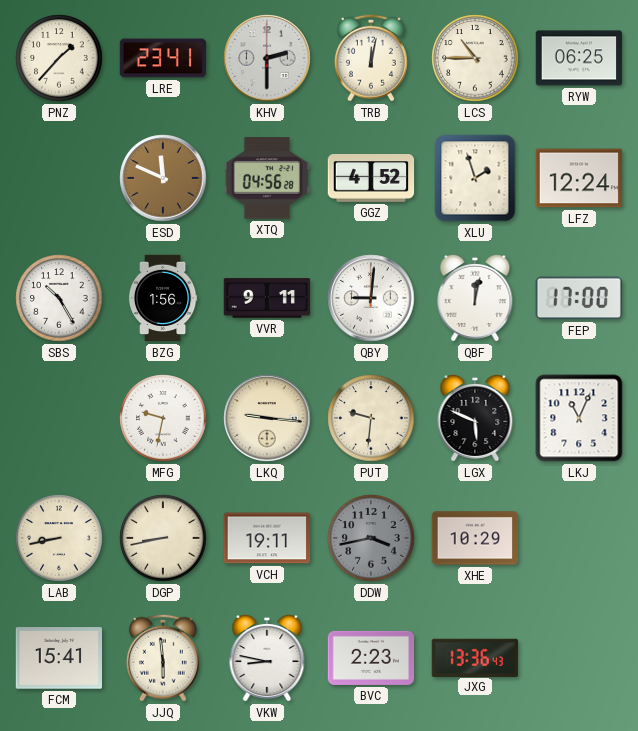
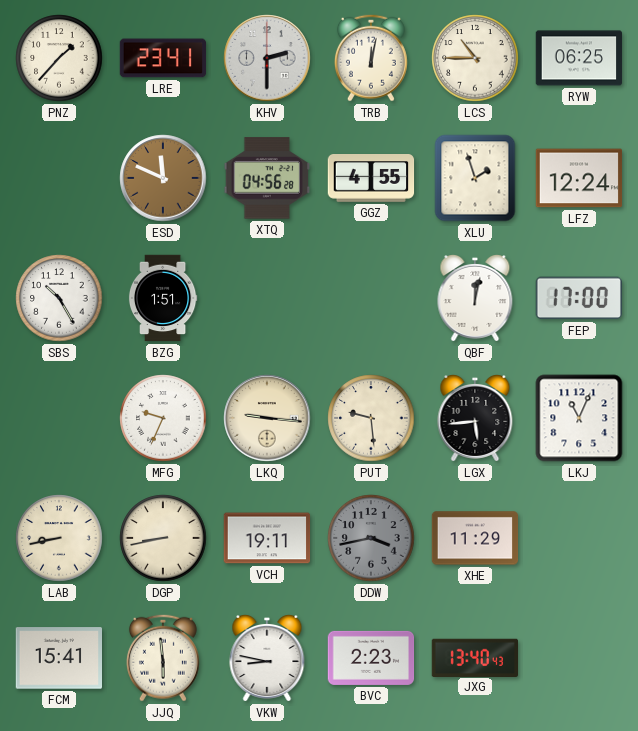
GGZ: 4:52 -> 4:55 (371, 179)
BZG: 1:56 -> 1:51 (163, 298)
VVR: 9:11 -> none (267, 298)
QBY: 9:01 -> none (371, 298)
MFG: 9:32 -> 9:34 (163, 418)
PUT: 9:31 -> 9:29 (371, 418)
LGX: 5:49 -> 5:44 (475, 419)
XHE: 10:29 -> 11:29 (475, 538)
JXG: 13:36 -> 13:40 (474, 657)
